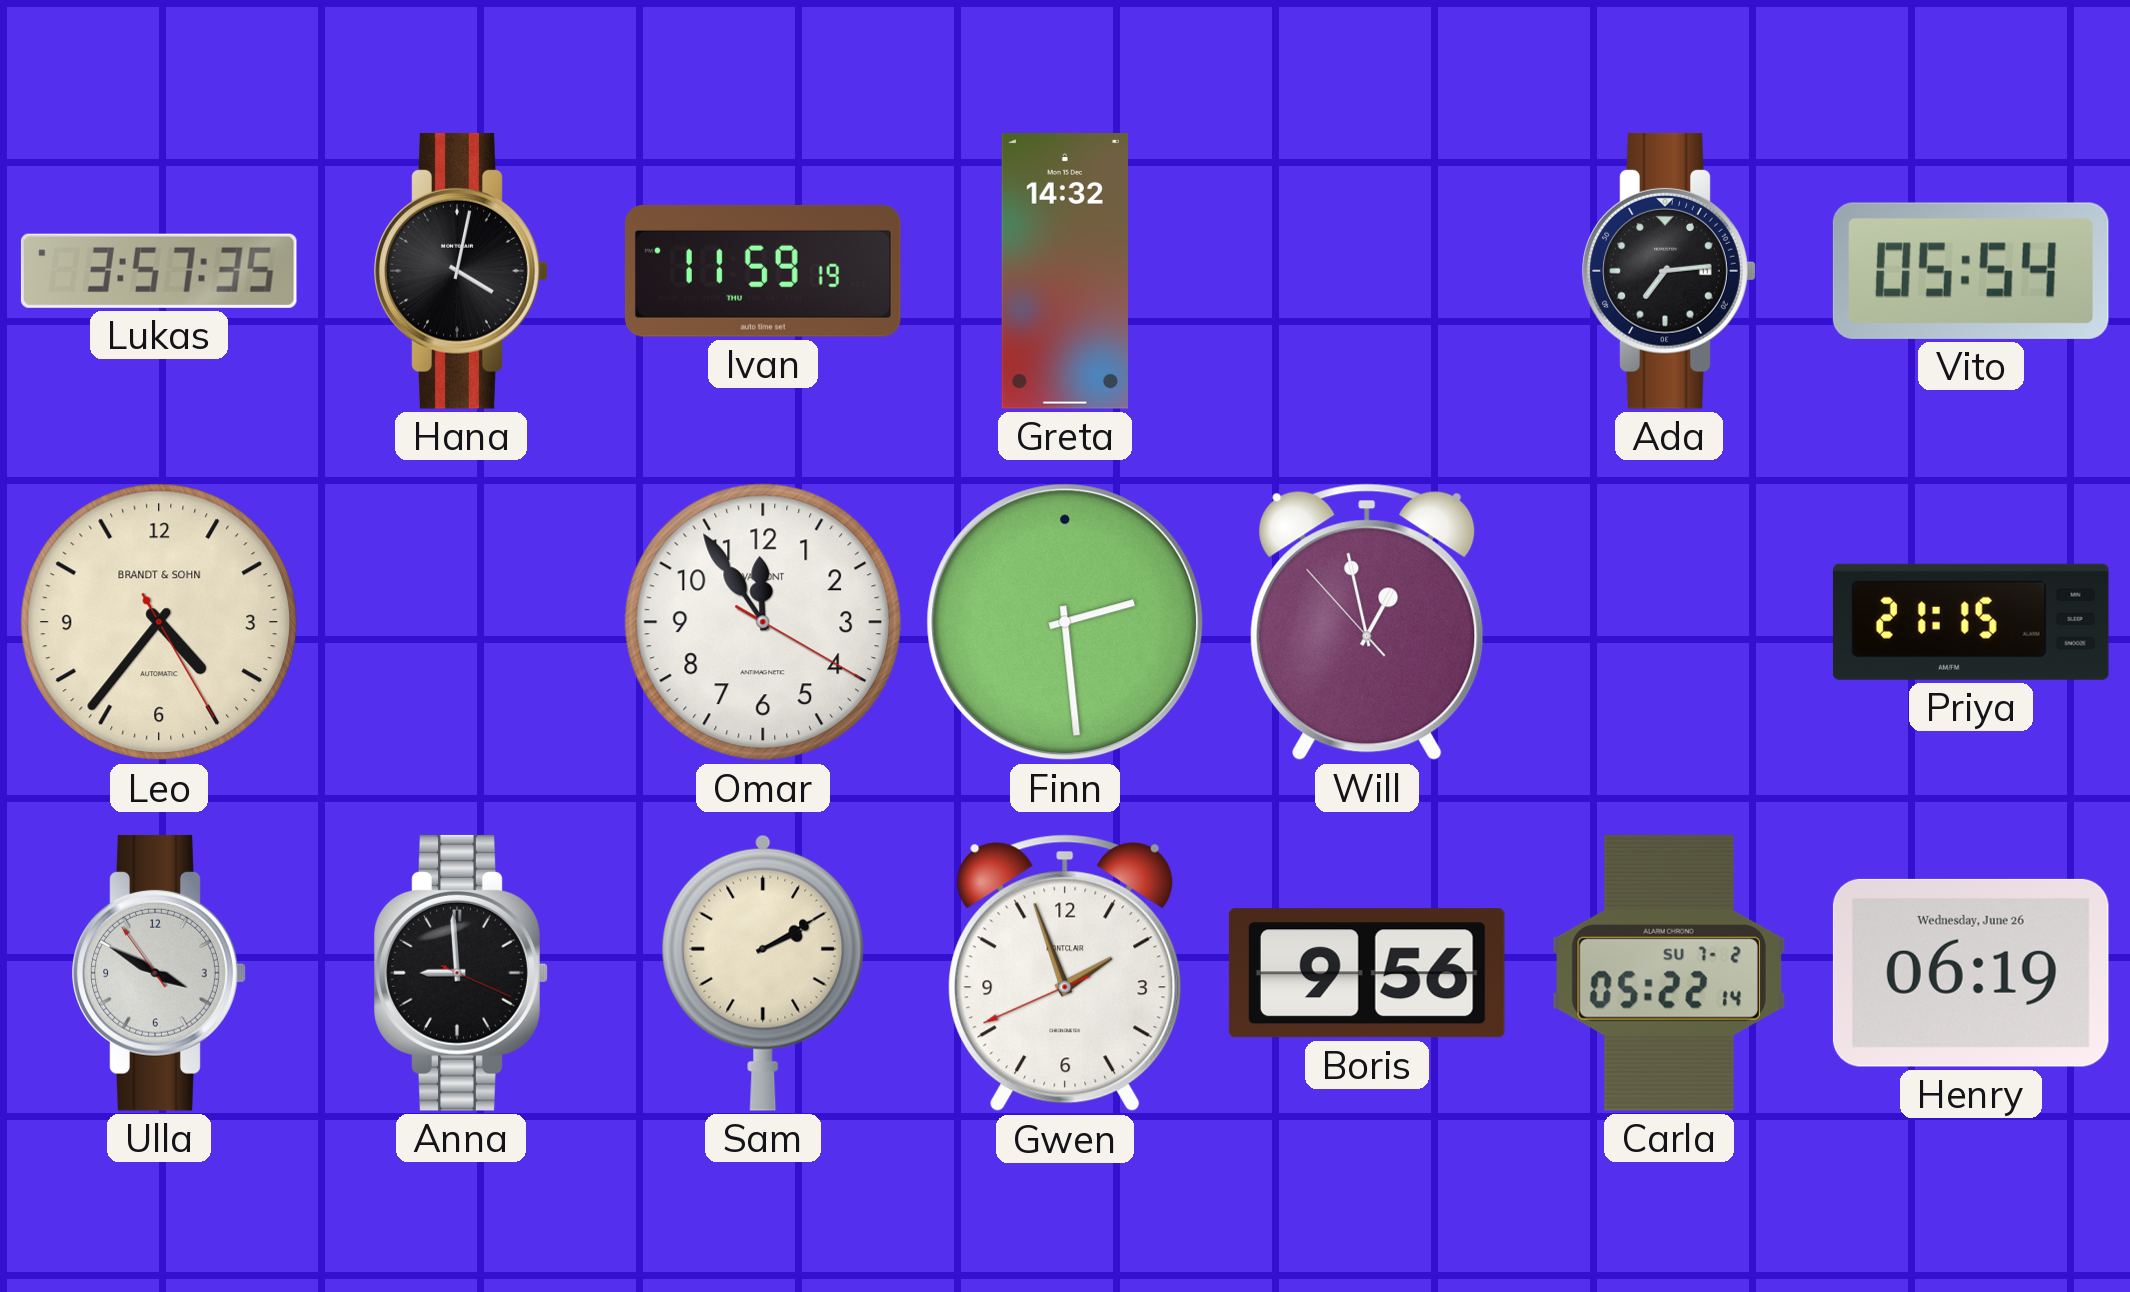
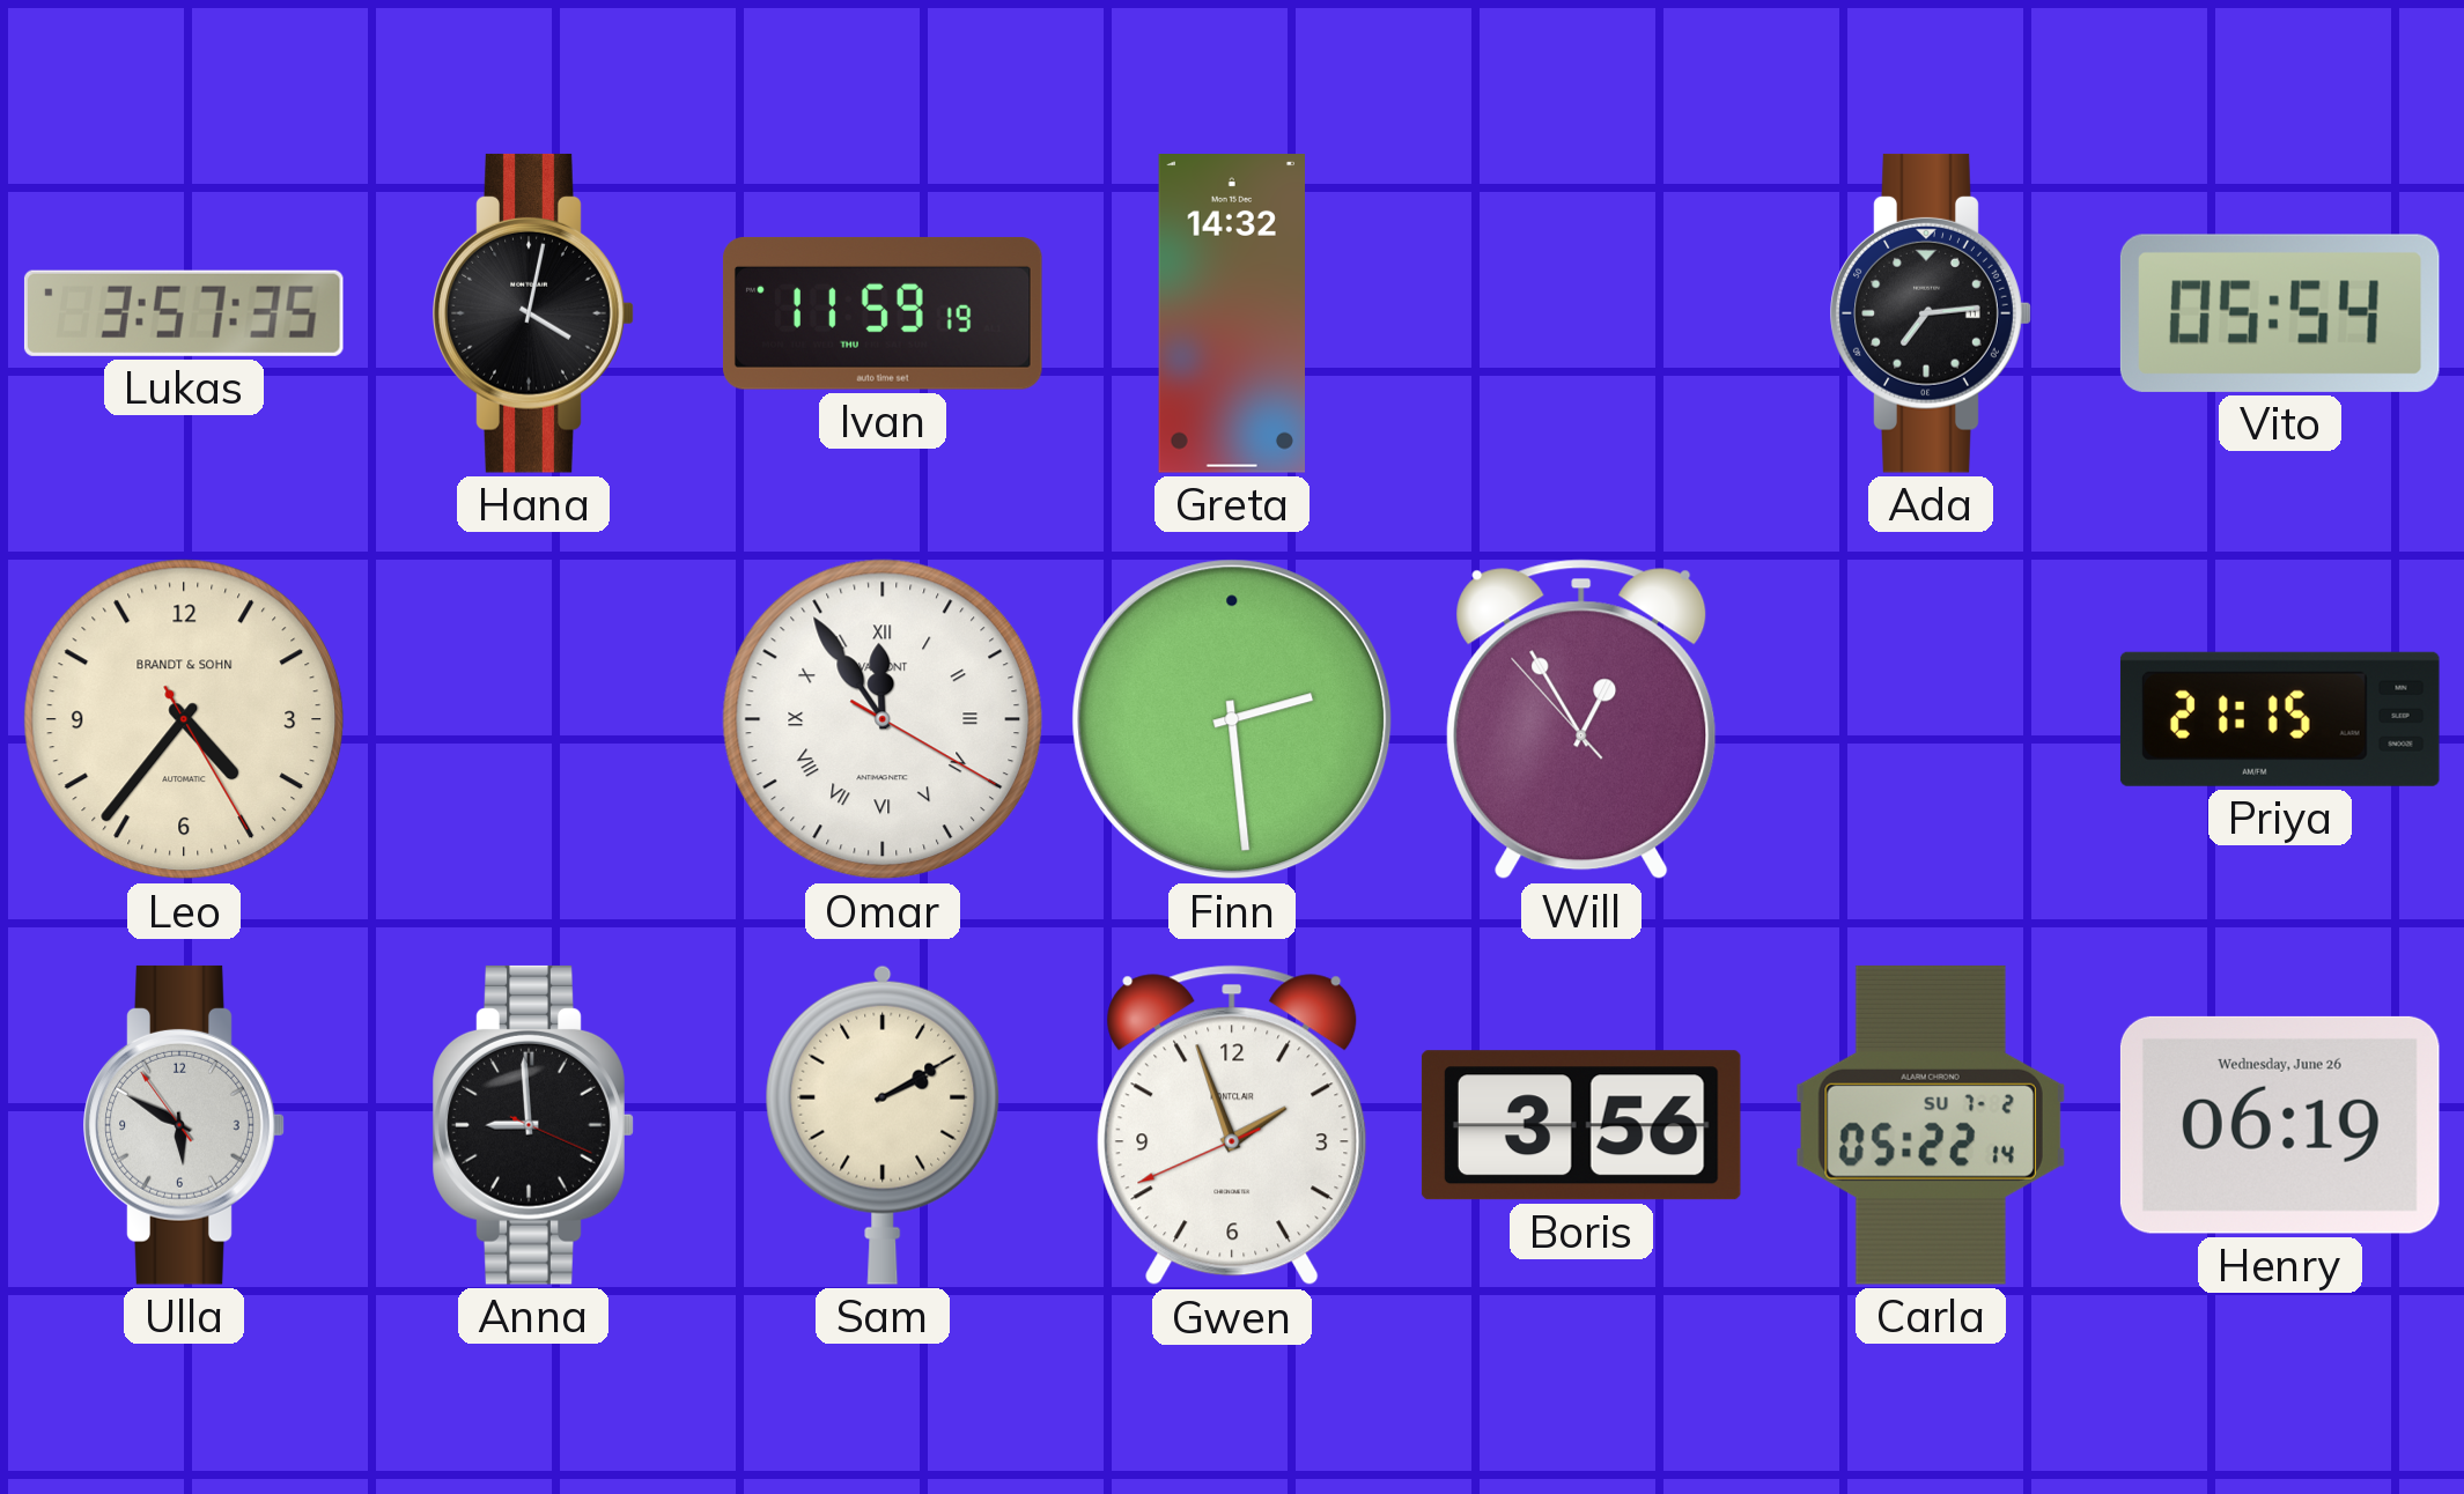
Omar numerals: Arabic -> Roman (883, 719)
Will: 12:57 -> 12:54 (1581, 719)
Ulla: 3:49 -> 5:49 (184, 1125)
Boris: 9:56 -> 3:56 (1581, 1125)
